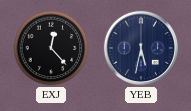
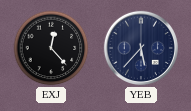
YEB: 5:32 -> 5:37 (141, 48)
